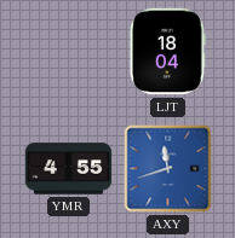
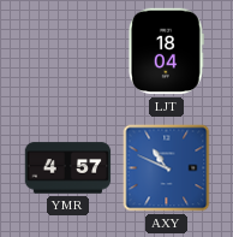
YMR: 4:55 -> 4:57 (68, 168)
AXY: 11:42 -> 10:49 (167, 168)
